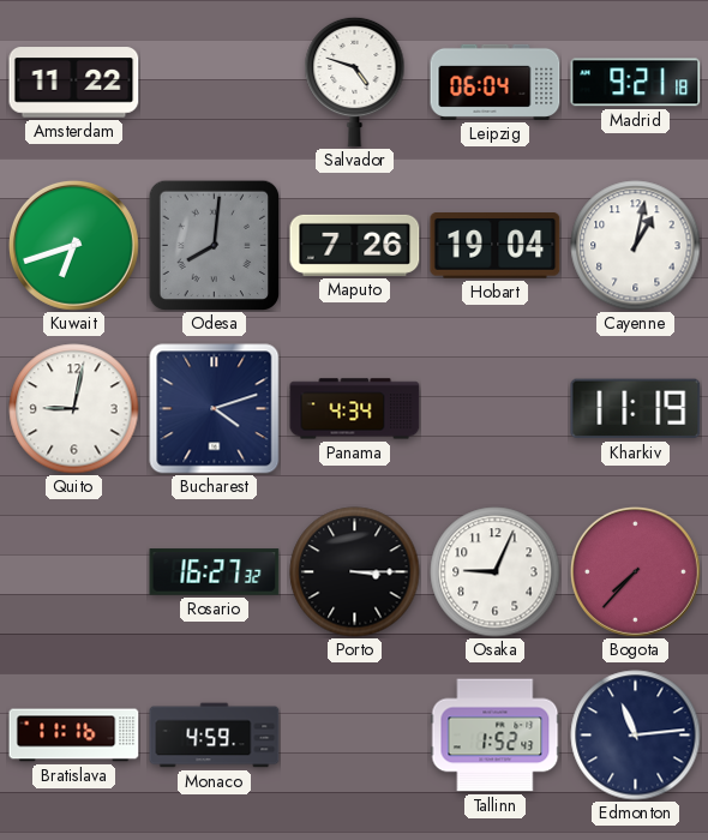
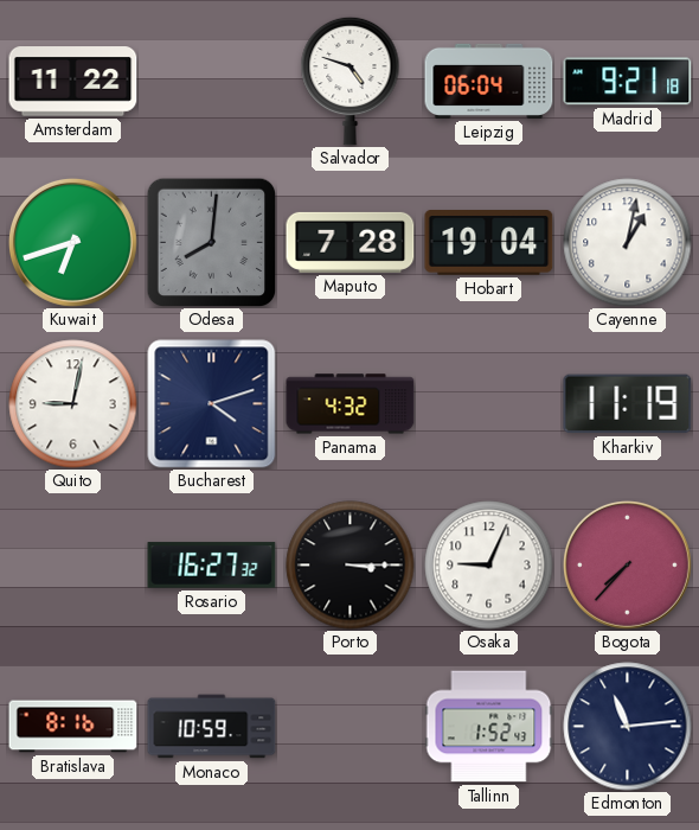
Maputo: 7:26 -> 7:28 (351, 242)
Panama: 4:34 -> 4:32 (351, 404)
Bratislava: 11:16 -> 8:16 (73, 727)
Monaco: 4:59 -> 10:59 (212, 727)
